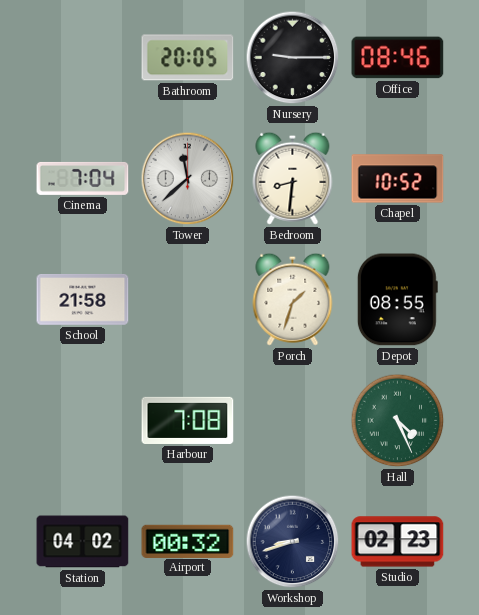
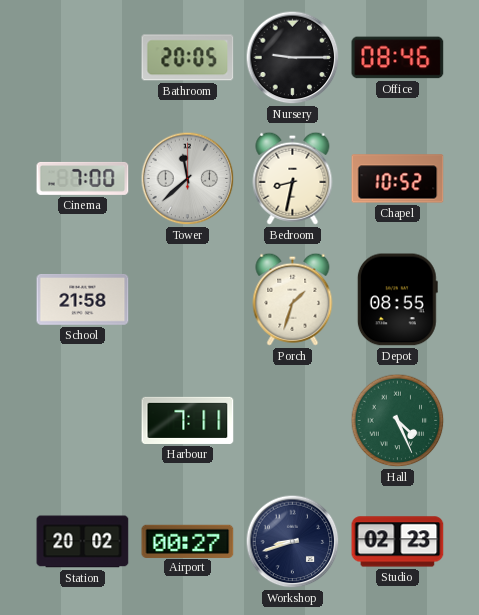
Cinema: 7:04 -> 7:00 (83, 178)
Bedroom: 8:31 -> 8:32 (293, 178)
Harbour: 7:08 -> 7:11 (188, 420)
Station: 04:02 -> 20:02 (83, 542)
Airport: 00:32 -> 00:27 (188, 541)
